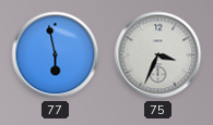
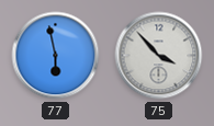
75: 3:34 -> 3:53 (159, 56)
